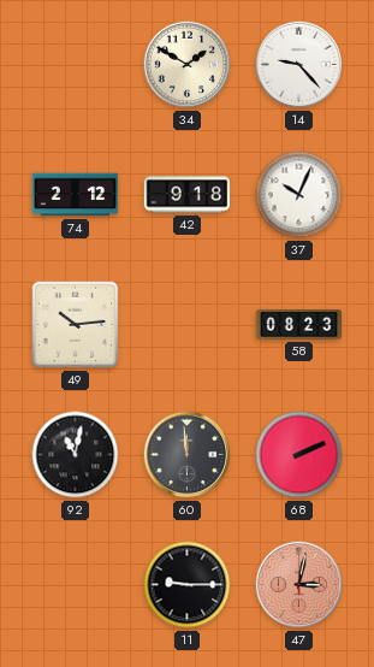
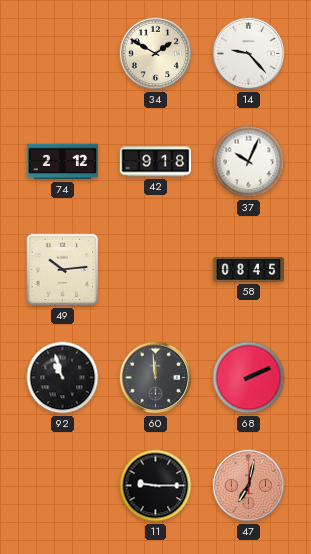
58: 08:23 -> 08:45 (249, 270)
92: 11:02 -> 10:57 (63, 378)
47: 3:02 -> 7:02 (249, 486)
